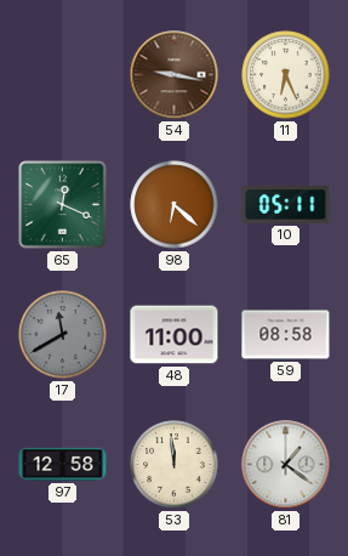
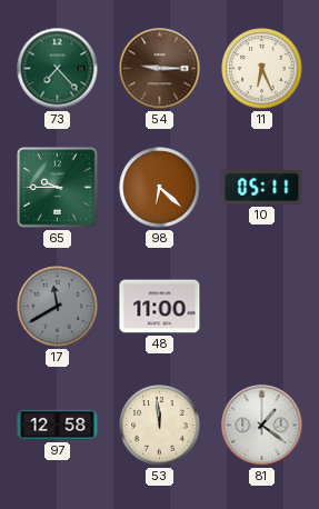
73: none -> 7:23 (58, 69)
54: 9:17 -> 9:15 (160, 69)
65: 12:19 -> 9:45 (58, 188)
59: 08:58 -> none (286, 335)
